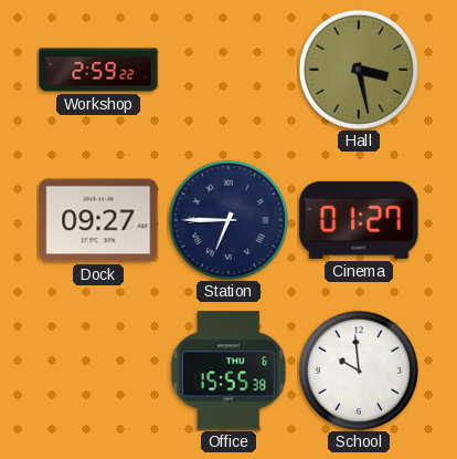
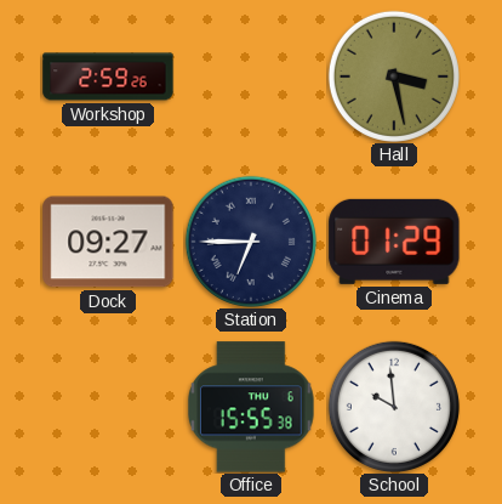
Workshop: 2:59:22 -> 2:59:26 (108, 77)
Cinema: 01:27 -> 01:29 (394, 242)
